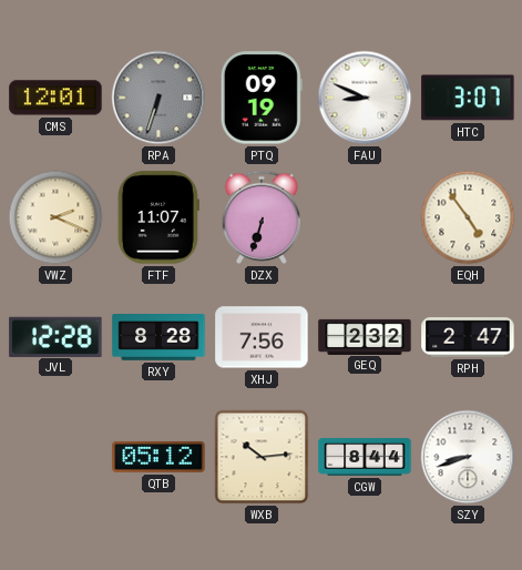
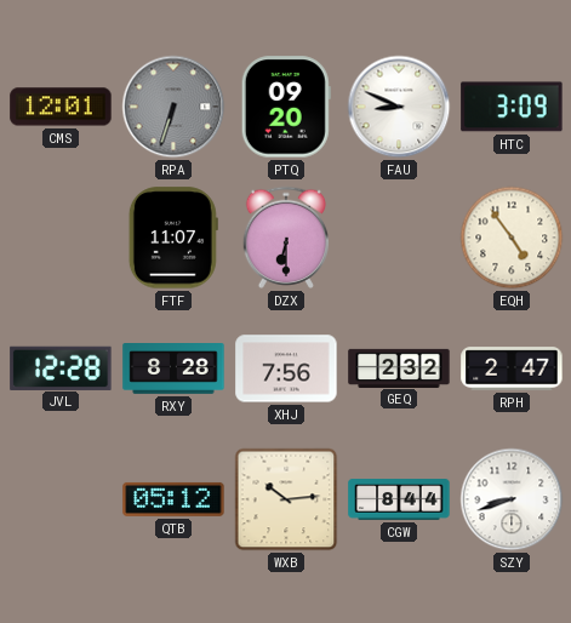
PTQ: 09:19 -> 09:20 (286, 107)
HTC: 3:07 -> 3:09 (512, 107)
VWZ: 2:19 -> none (55, 217)
DZX: 6:33 -> 6:30 (286, 238)
